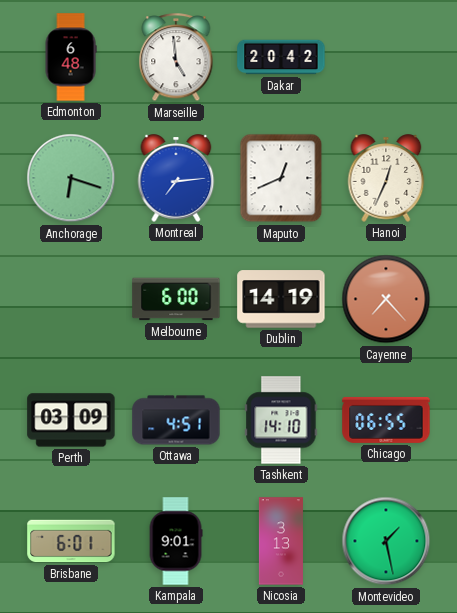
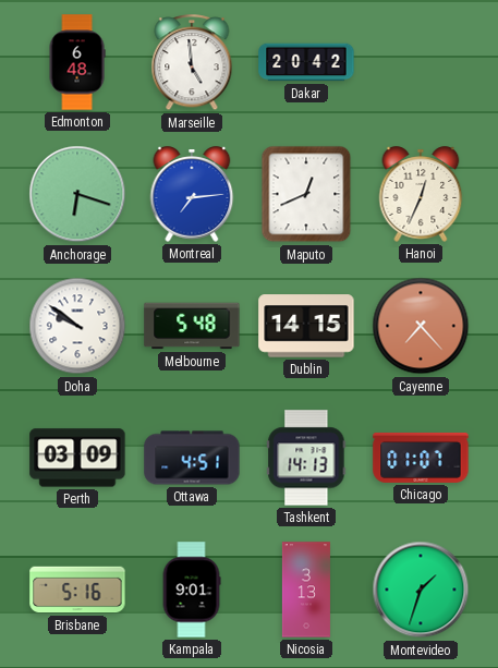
Doha: none -> 9:51 (77, 326)
Melbourne: 6:00 -> 5:48 (192, 326)
Dublin: 14:19 -> 14:15 (306, 326)
Tashkent: 14:10 -> 14:13 (306, 458)
Chicago: 06:55 -> 01:07 (421, 458)
Brisbane: 6:01 -> 5:16 (77, 590)
Montevideo: 1:28 -> 1:33 (421, 590)
